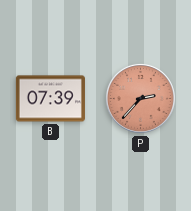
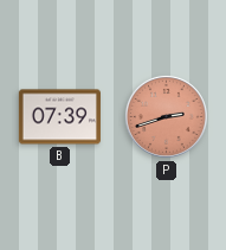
P: 2:37 -> 2:42 (166, 116)
